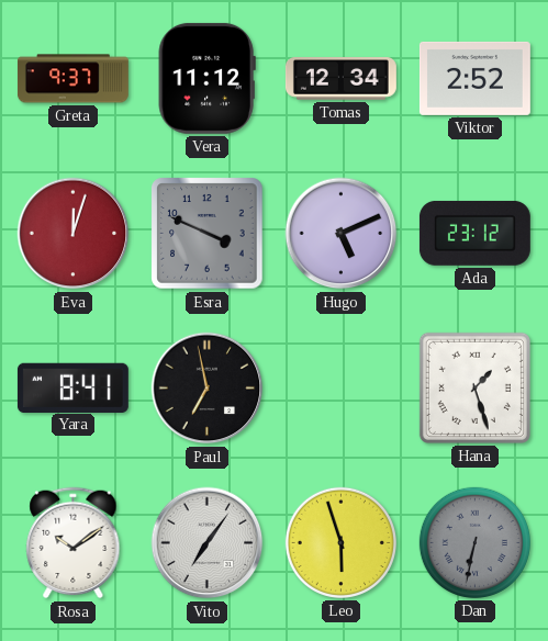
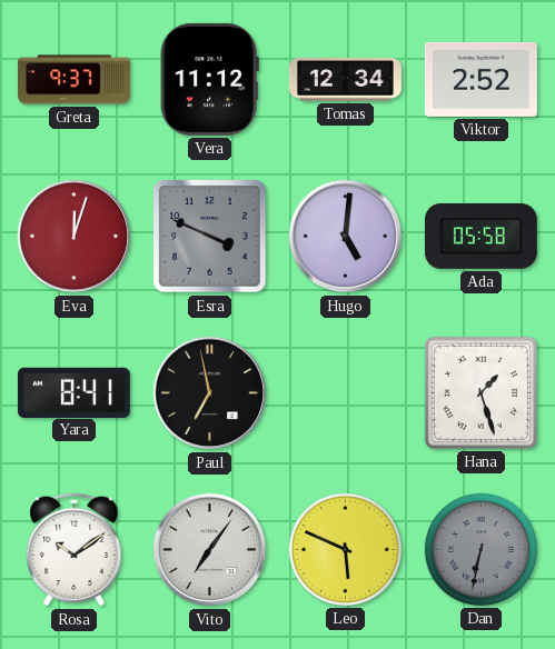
Hugo: 5:11 -> 5:01 (346, 237)
Ada: 23:12 -> 05:58 (480, 236)
Leo: 5:57 -> 5:49 (345, 549)
